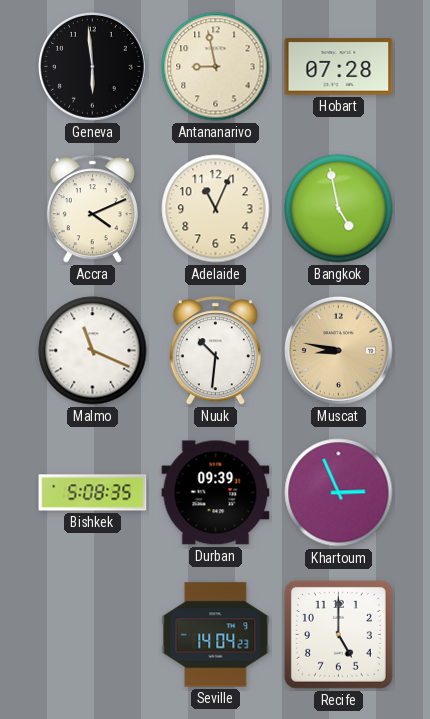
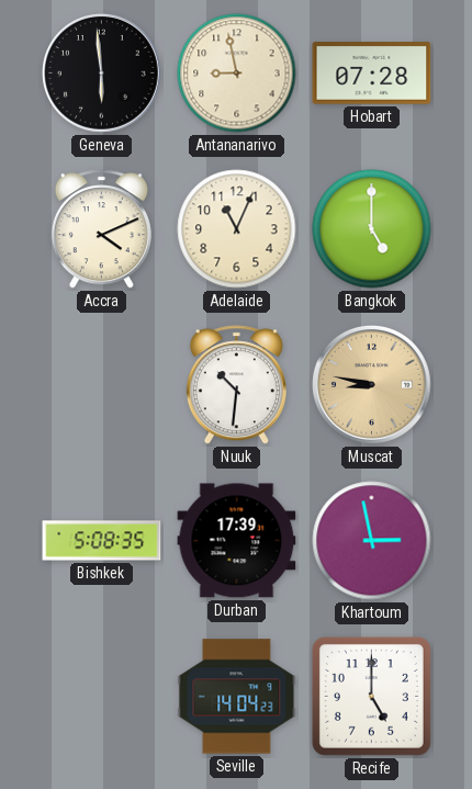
Bangkok: 4:58 -> 5:00 (372, 229)
Malmo: 11:19 -> none (93, 351)
Durban: 09:39 -> 17:39 (237, 541)
Khartoum: 2:56 -> 2:58 (372, 541)
